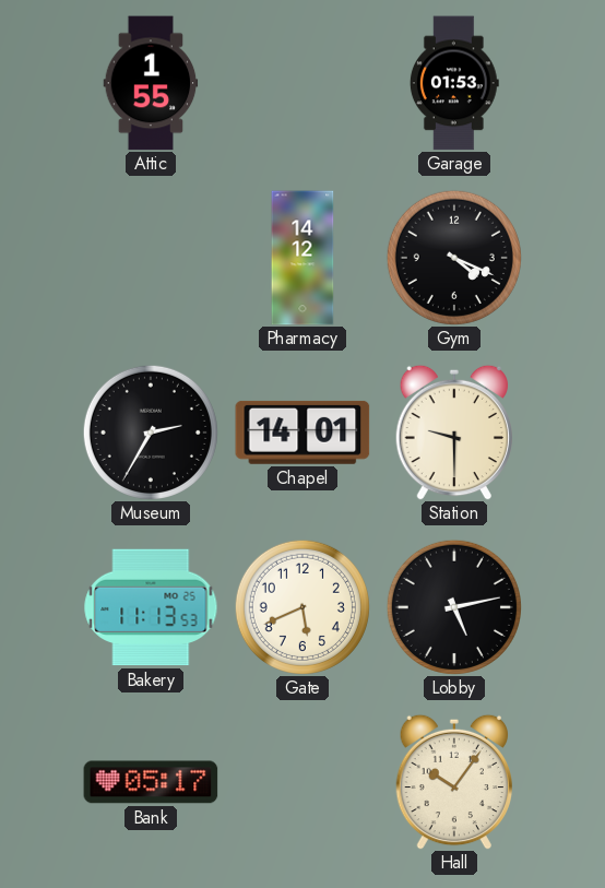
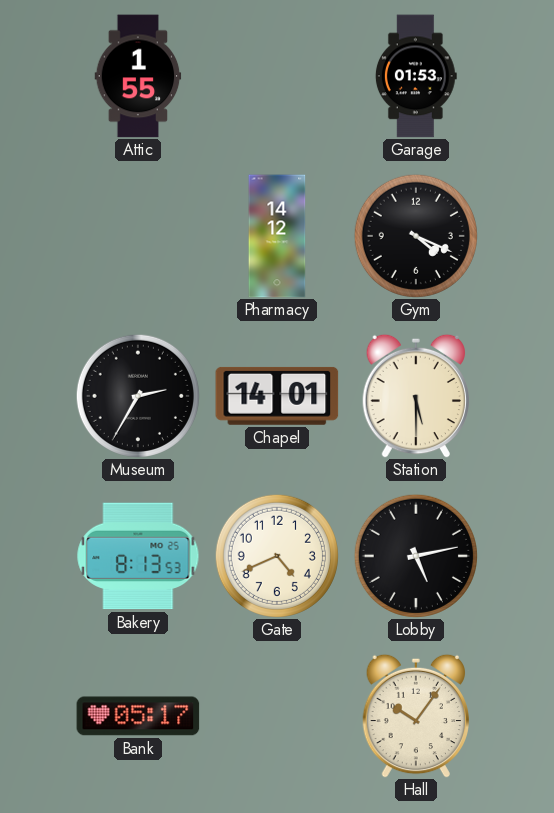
Station: 9:30 -> 5:30 (415, 396)
Bakery: 11:13 -> 8:13 (138, 556)
Gate: 5:41 -> 4:41 (277, 556)
